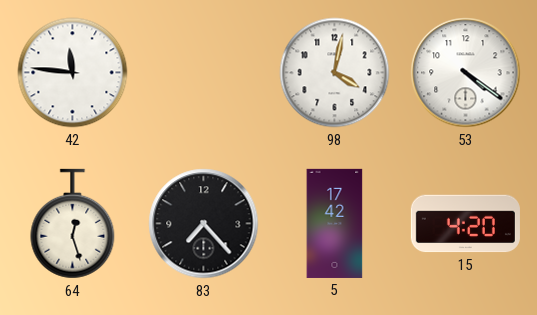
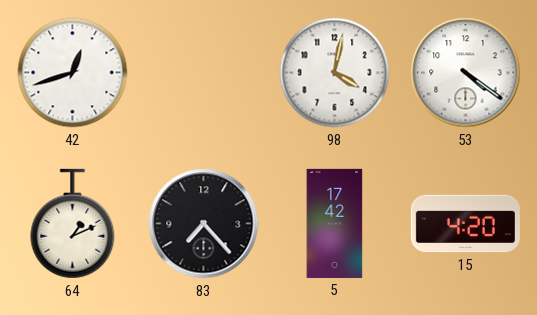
42: 11:46 -> 12:42 (73, 73)
64: 12:27 -> 1:11 (73, 224)
